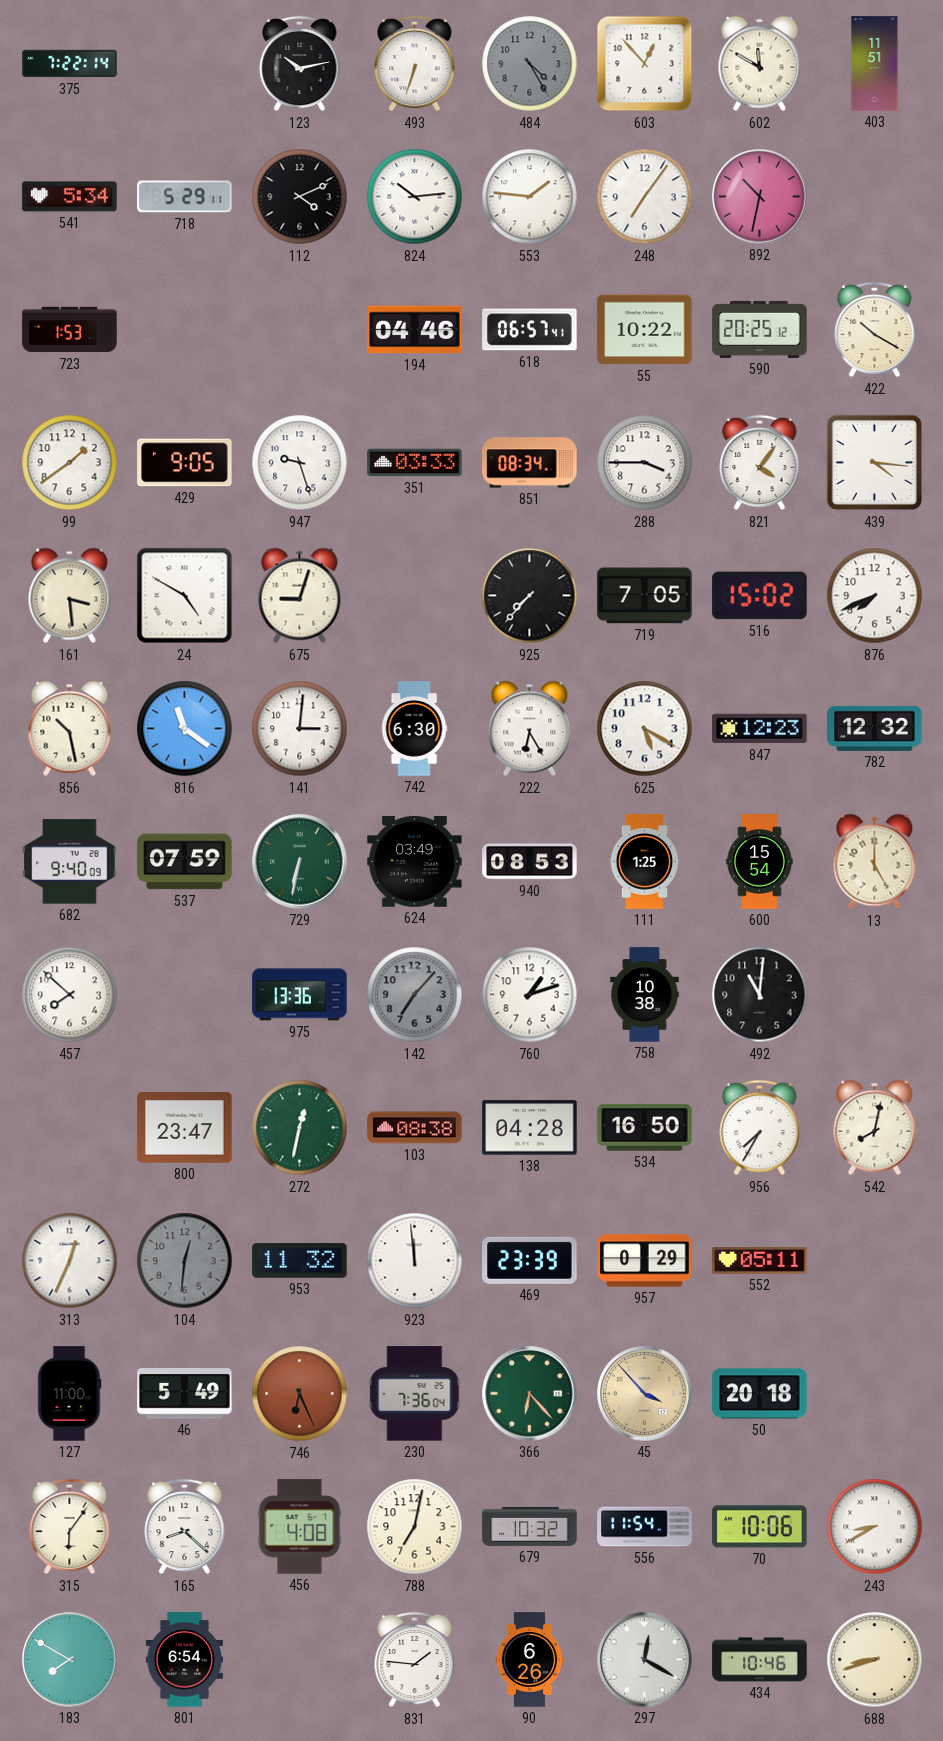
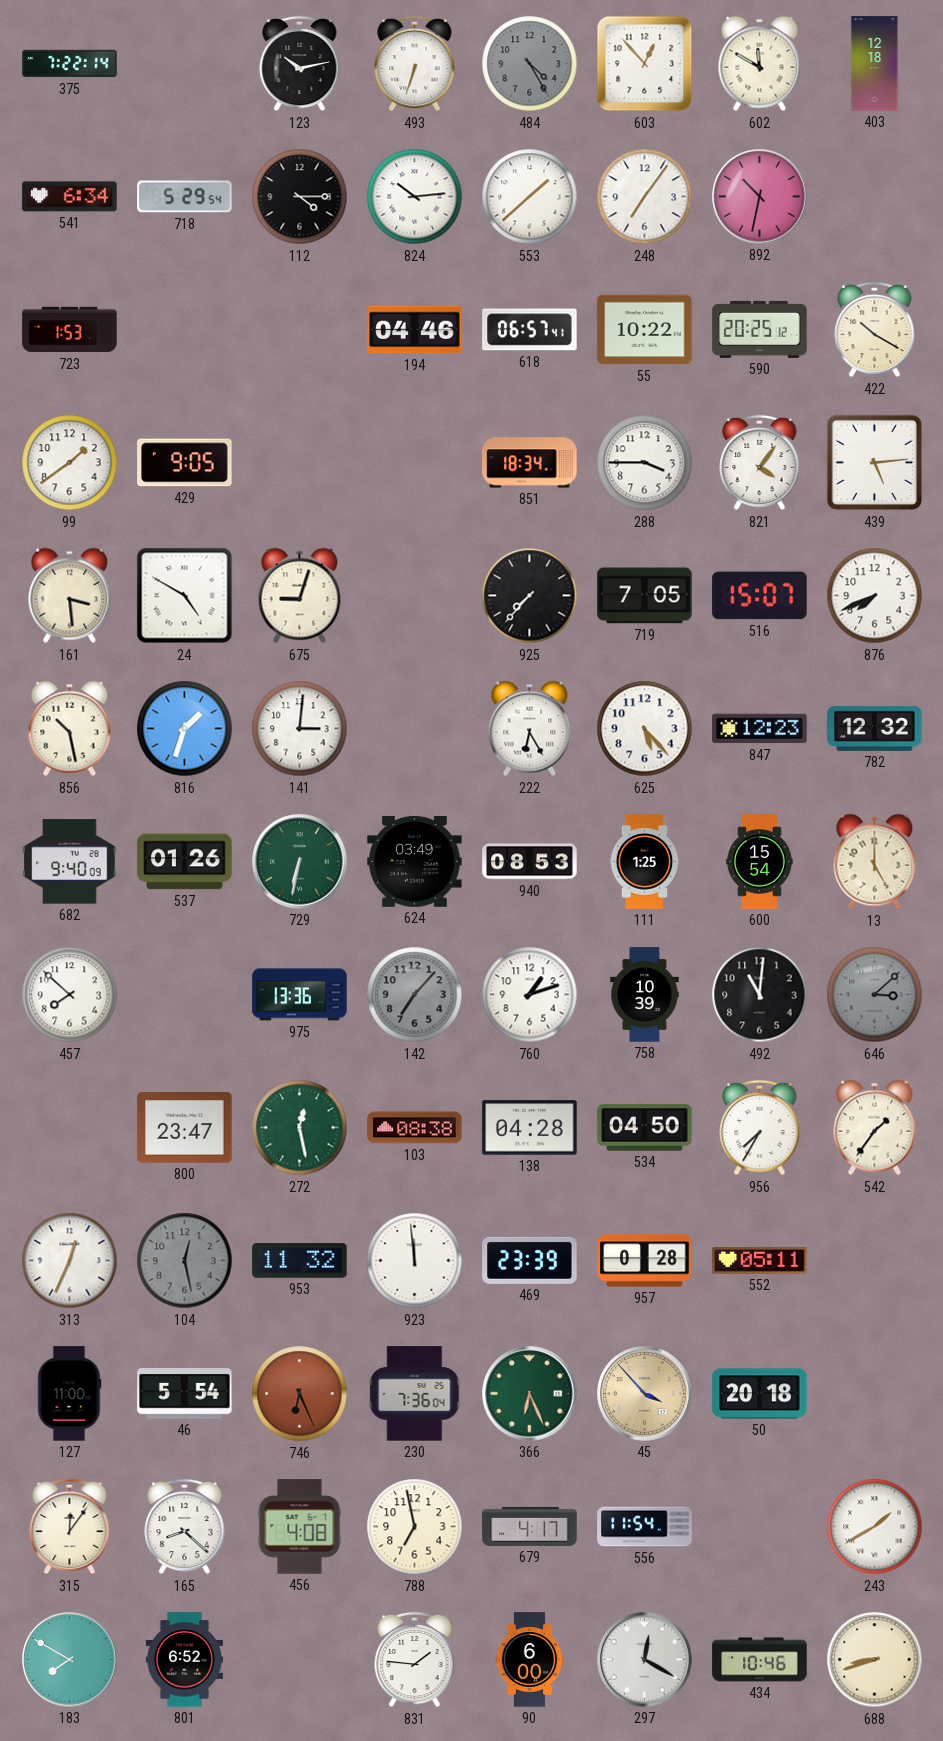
403: 11:51 -> 12:18 (875, 64)
541: 5:34 -> 6:34 (70, 197)
718: 5:29:11 -> 5:29:54 (185, 197)
112: 4:11 -> 4:15 (300, 197)
553: 1:46 -> 1:38 (530, 197)
947: 9:27 -> none (300, 463)
351: 03:33 -> none (415, 463)
851: 08:34 -> 18:34 (530, 463)
439: 4:16 -> 5:14 (875, 463)
516: 15:02 -> 15:07 (760, 596)
816: 11:21 -> 1:33 (185, 729)
742: 6:30 -> none (414, 729)
625: 5:20 -> 5:23 (645, 729)
537: 07:59 -> 01:26 (185, 862)
758: 10:38 -> 10:39 (645, 995)
646: none -> 3:08 (875, 995)
272: 12:32 -> 12:28 (300, 1128)
534: 16:50 -> 04:50 (645, 1128)
542: 8:02 -> 1:36 (875, 1128)
104: 12:31 -> 12:28 (185, 1261)
957: 0:29 -> 0:28 (645, 1261)
46: 5:49 -> 5:54 (185, 1394)
366: 6:23 -> 6:26 (530, 1394)
315: 6:06 -> 12:06 (70, 1527)
788: 7:02 -> 6:58 (415, 1527)
679: 10:32 -> 4:17 (530, 1526)
70: 10:06 -> none (760, 1527)
243: 8:40 -> 1:40 (875, 1527)
801: 6:54 -> 6:52 (185, 1660)
90: 6:26 -> 6:00 (530, 1660)
